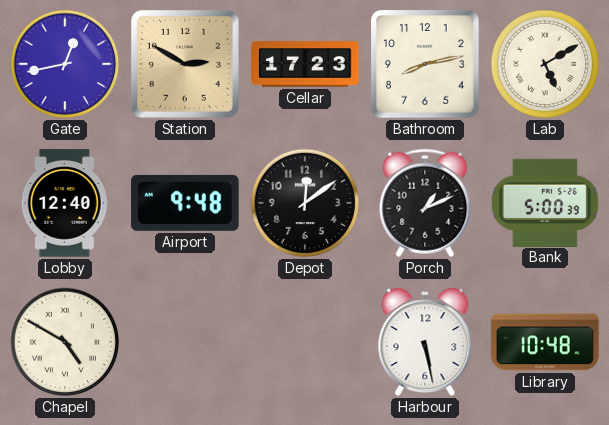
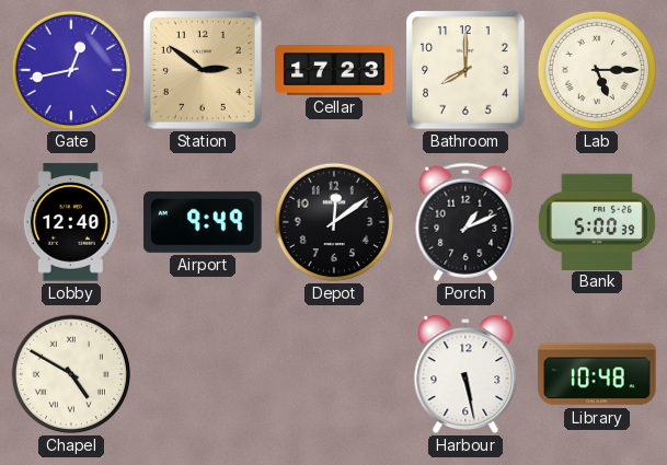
Station: 2:50 -> 2:51 (203, 70)
Bathroom: 8:13 -> 8:00 (465, 70)
Lab: 5:10 -> 5:15 (597, 70)
Airport: 9:48 -> 9:49 (203, 222)
